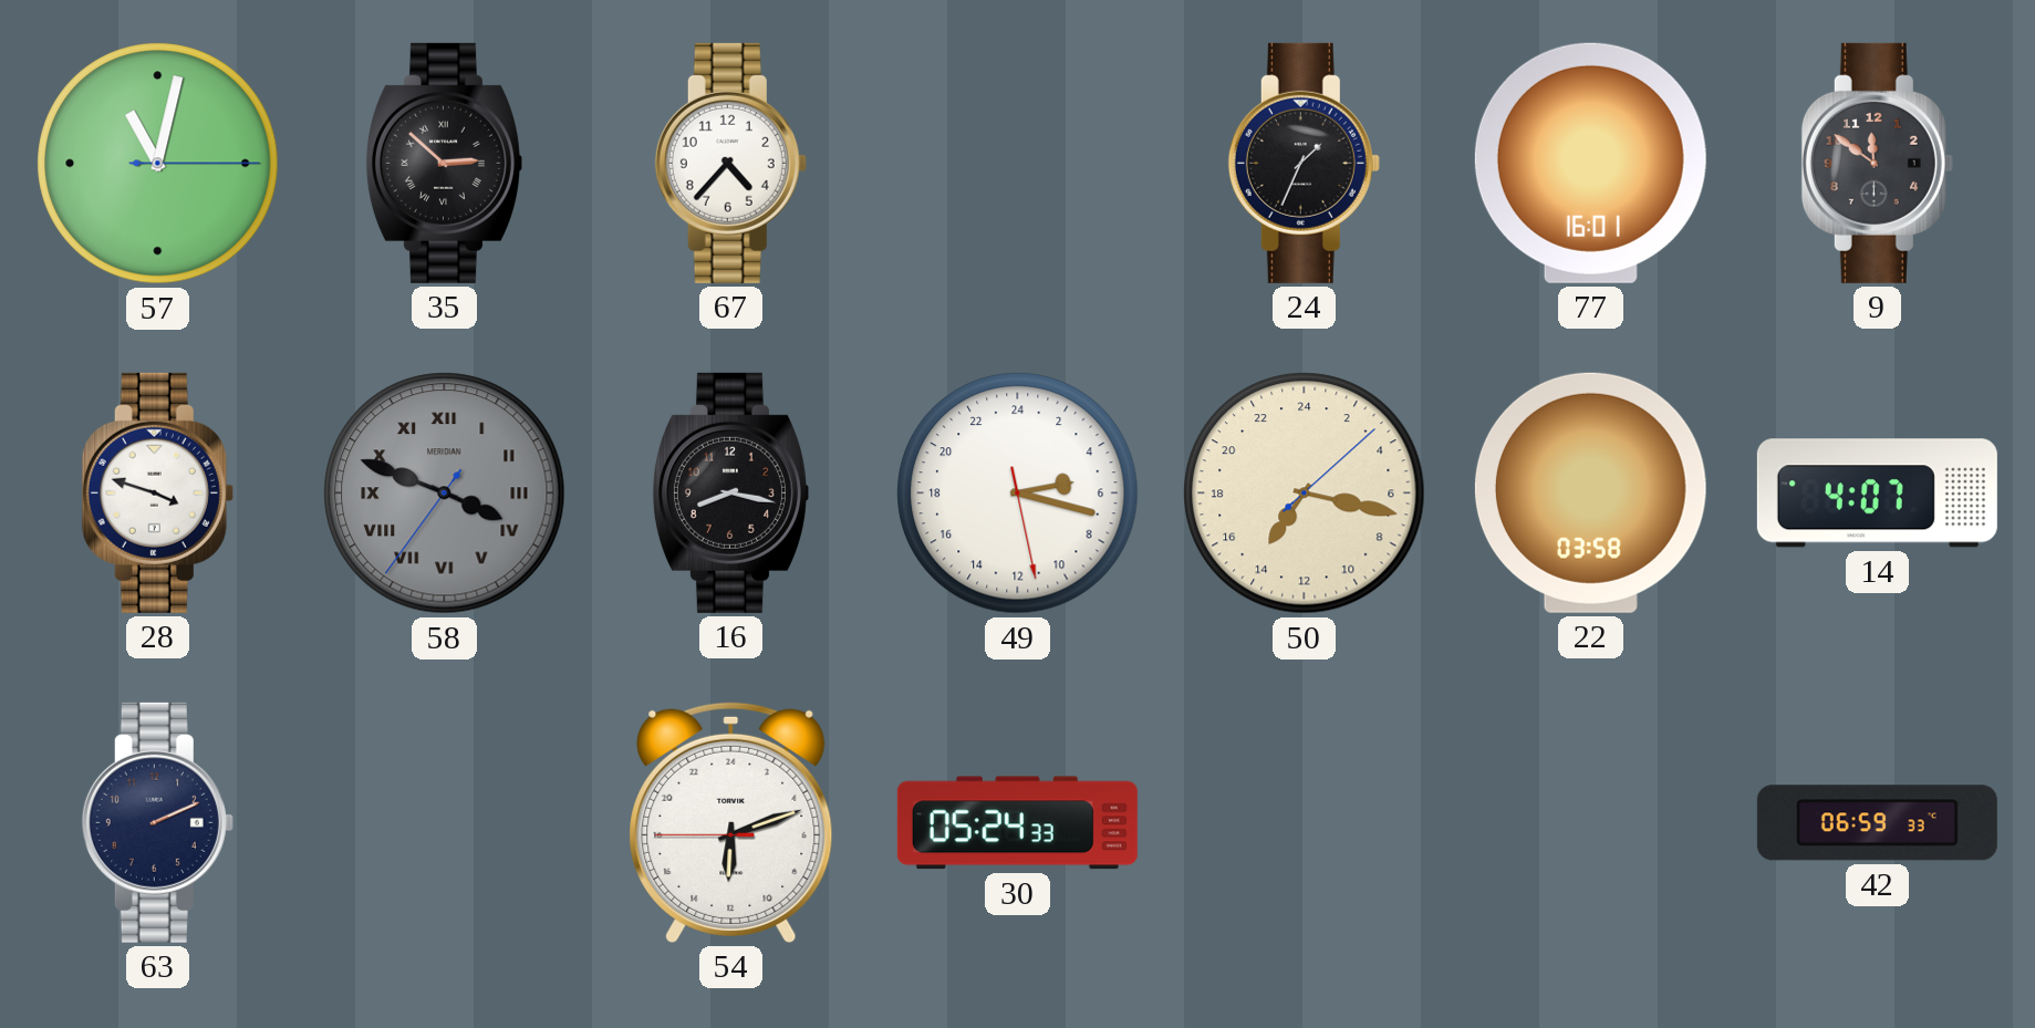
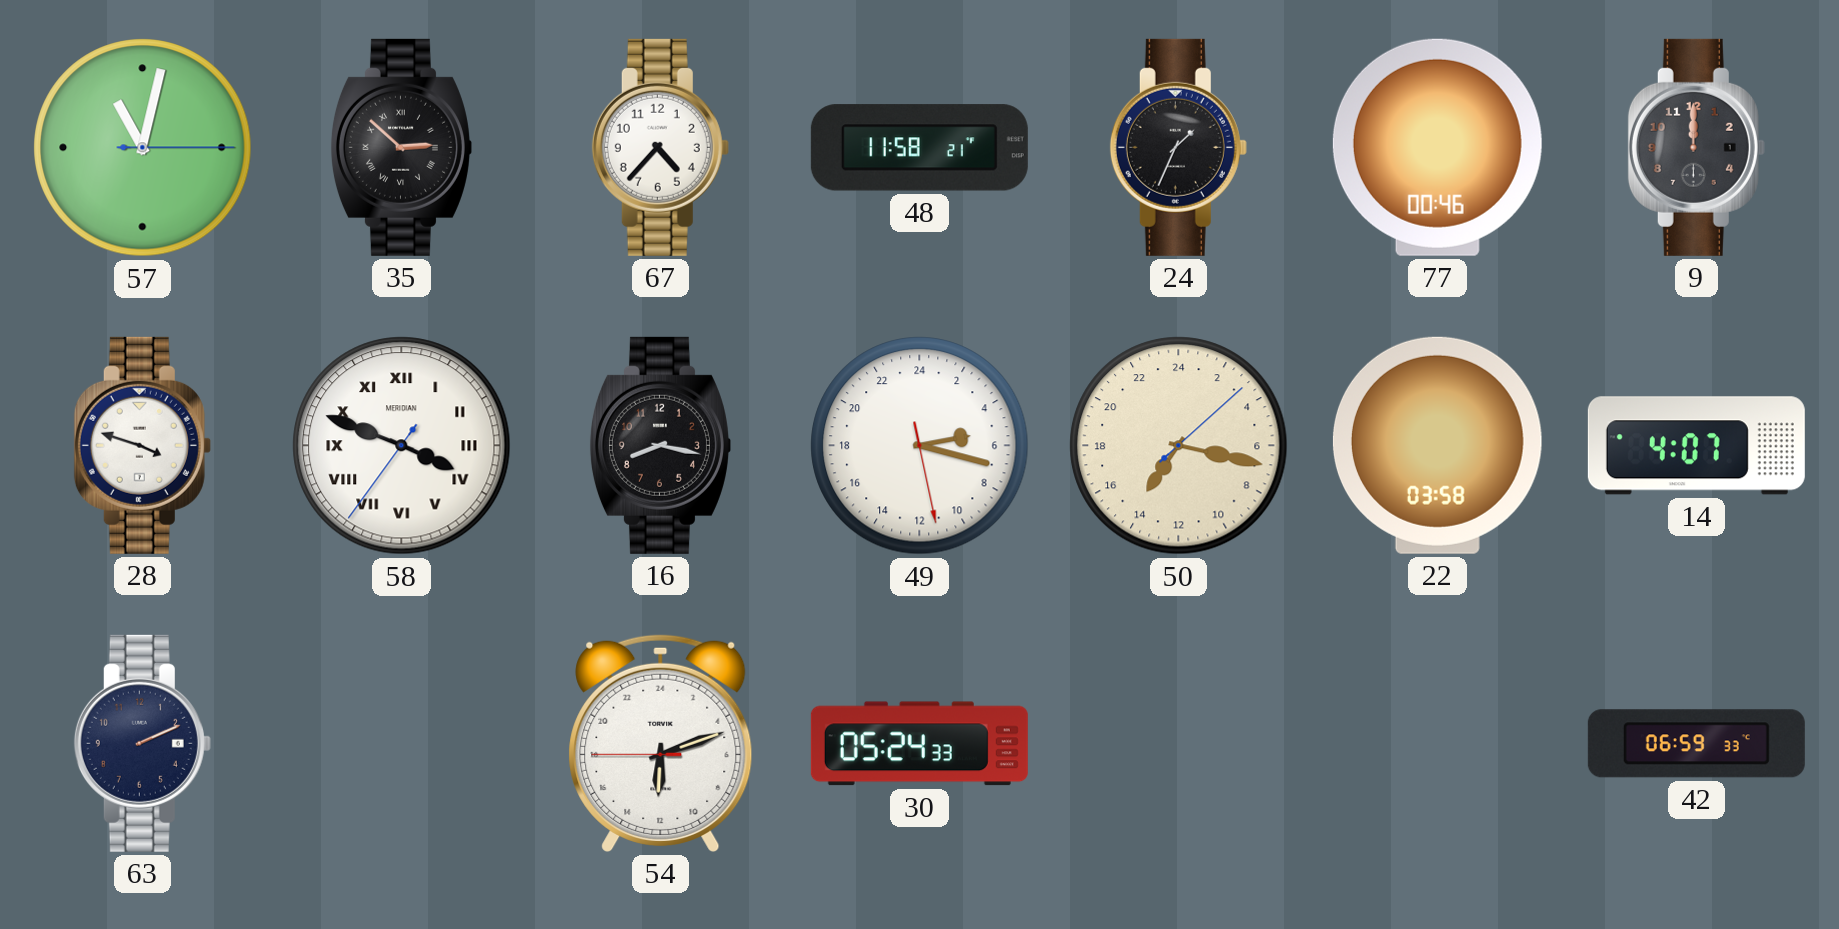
48: none -> 11:58 (919, 148)
77: 16:01 -> 00:46 (1437, 147)
9: 11:51 -> 12:00 (1696, 147)
58 dial: grey -> white (402, 446)
